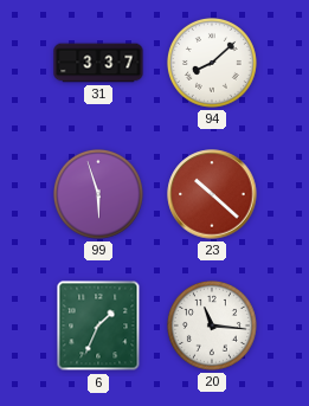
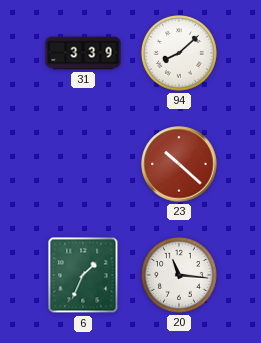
31: 3:37 -> 3:39 (83, 53)
99: 5:57 -> none (98, 194)
